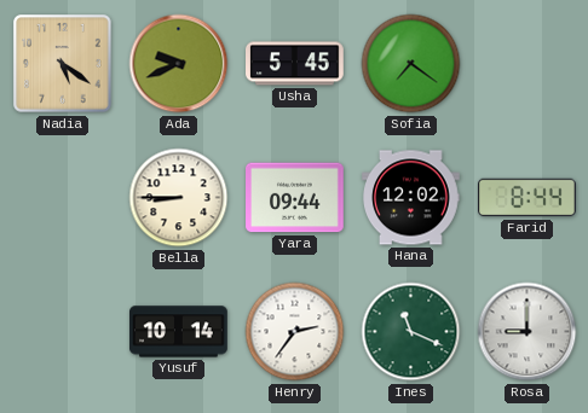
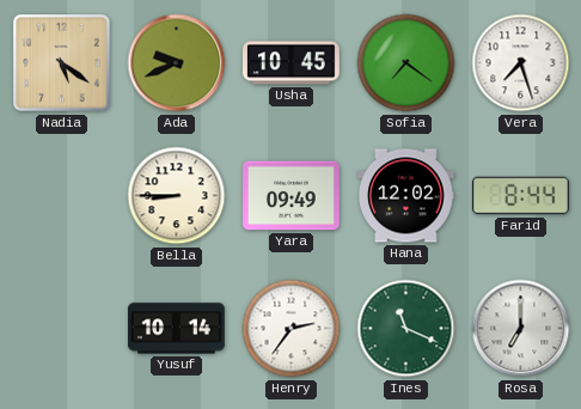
Usha: 5:45 -> 10:45 (292, 63)
Vera: none -> 7:27 (521, 63)
Yara: 09:44 -> 09:49 (292, 196)
Rosa: 9:00 -> 7:00 (521, 329)
